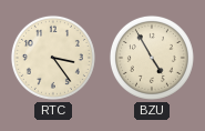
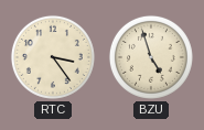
BZU: 4:55 -> 4:57 (151, 57)
